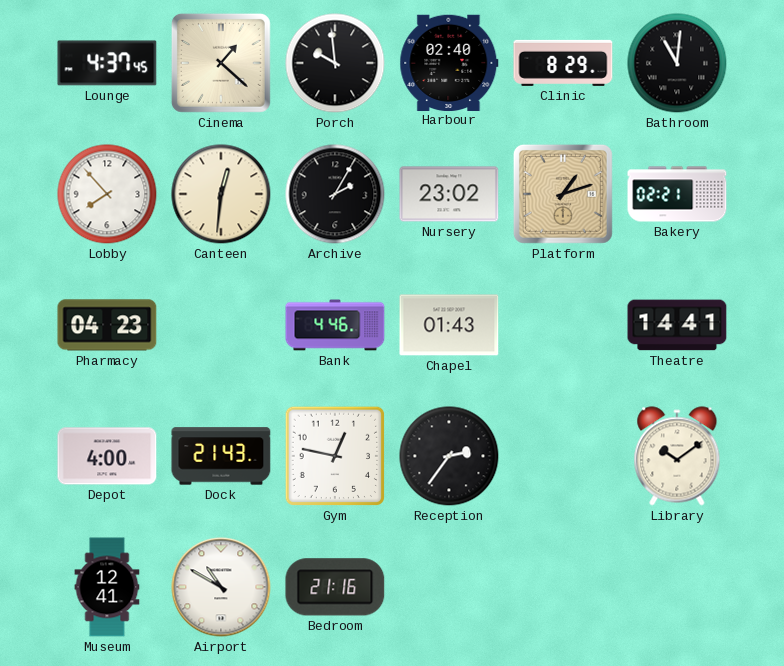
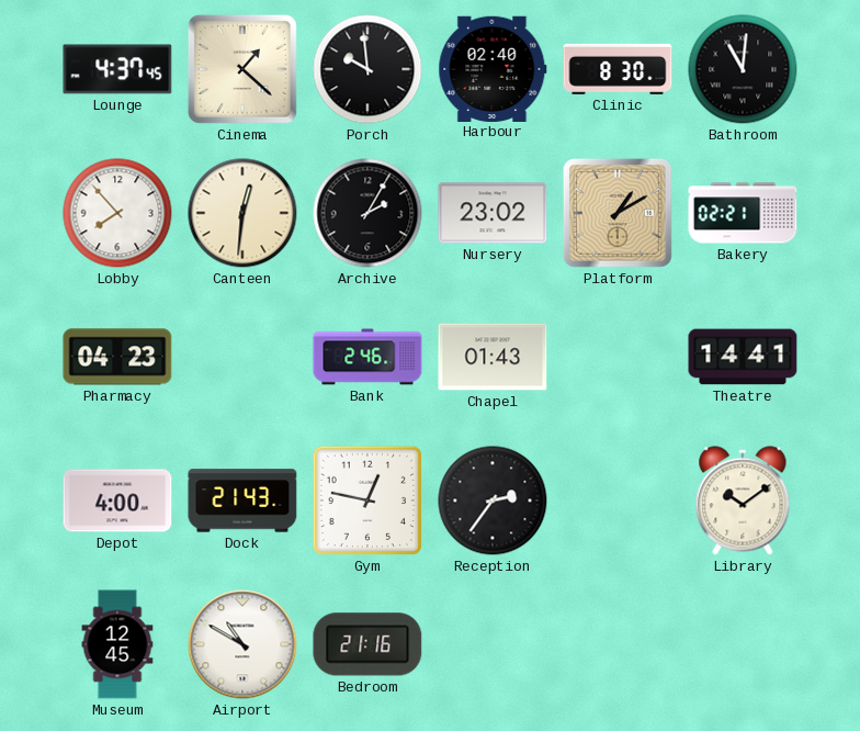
Clinic: 8:29 -> 8:30 (618, 69)
Platform: 1:12 -> 1:10 (618, 213)
Bank: 4:46 -> 2:46 (367, 357)
Museum: 12:41 -> 12:45 (117, 644)
